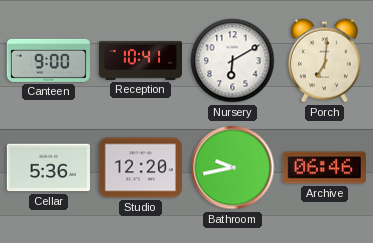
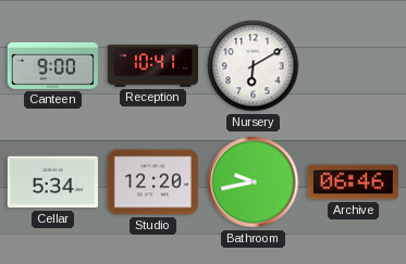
Porch: 7:01 -> none (324, 61)
Cellar: 5:36 -> 5:34 (52, 183)
